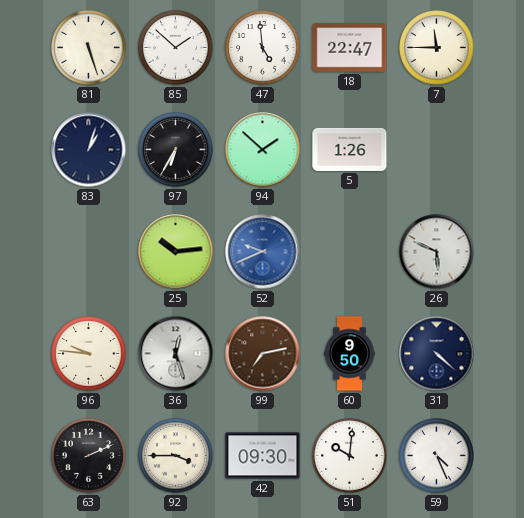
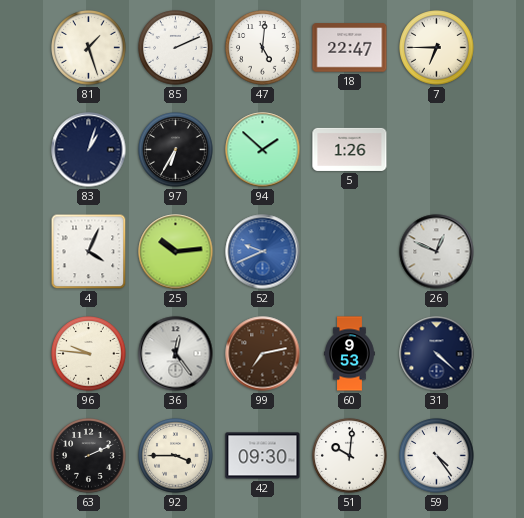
81: 5:27 -> 1:27 (89, 48)
85: 1:52 -> 2:11 (176, 48)
47: 4:59 -> 5:01 (263, 48)
7: 11:45 -> 6:45 (437, 48)
4: none -> 4:04 (89, 252)
26: 5:49 -> 12:49 (437, 252)
36: 12:27 -> 12:24 (176, 354)
60: 9:50 -> 9:53 (350, 354)
59: 4:26 -> 4:24 (437, 456)
